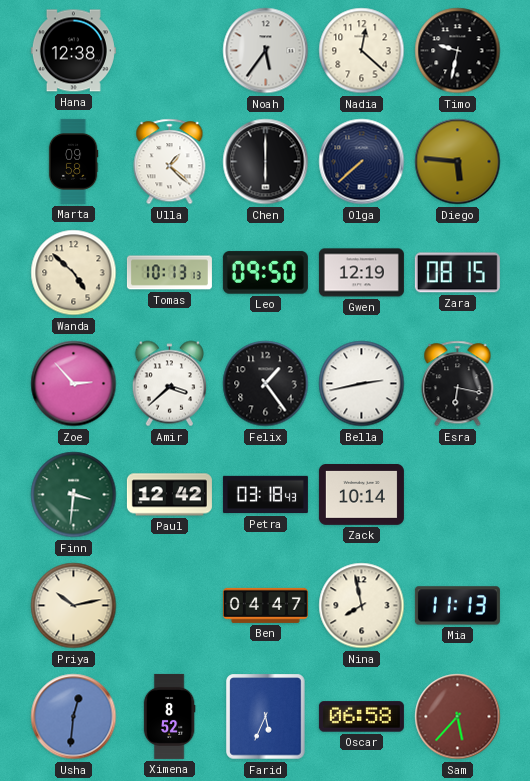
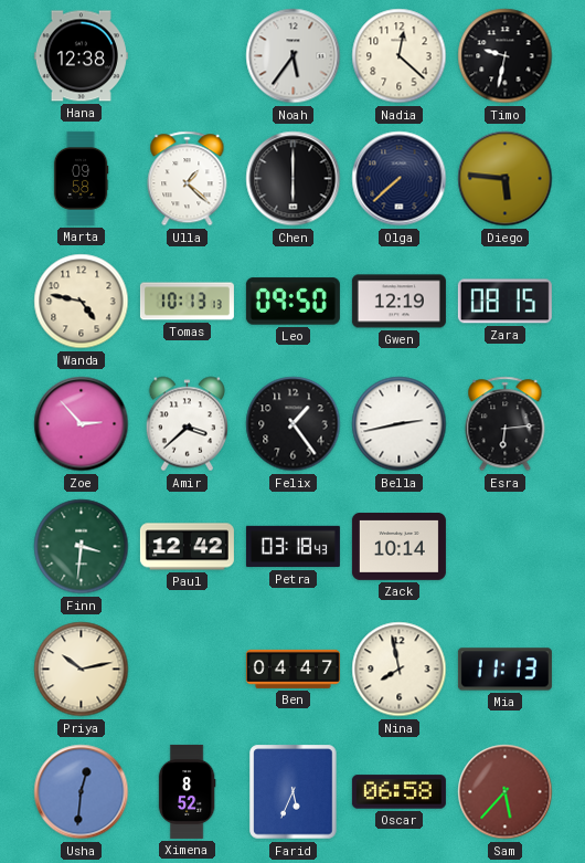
Wanda: 4:52 -> 4:47 (82, 302)
Esra: 6:17 -> 6:14 (506, 424)
